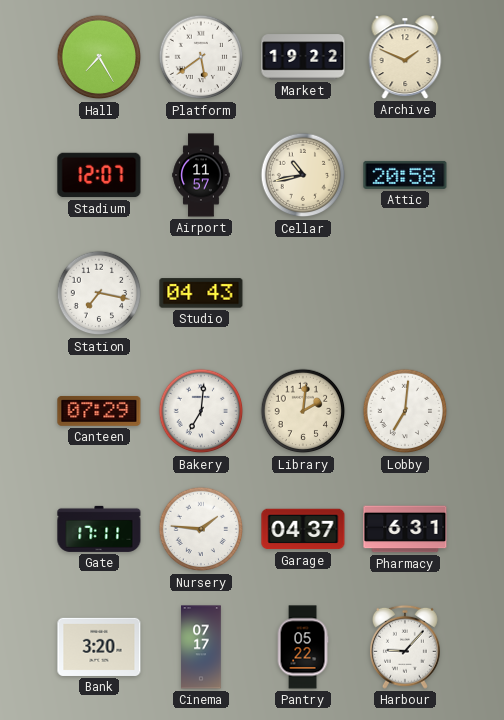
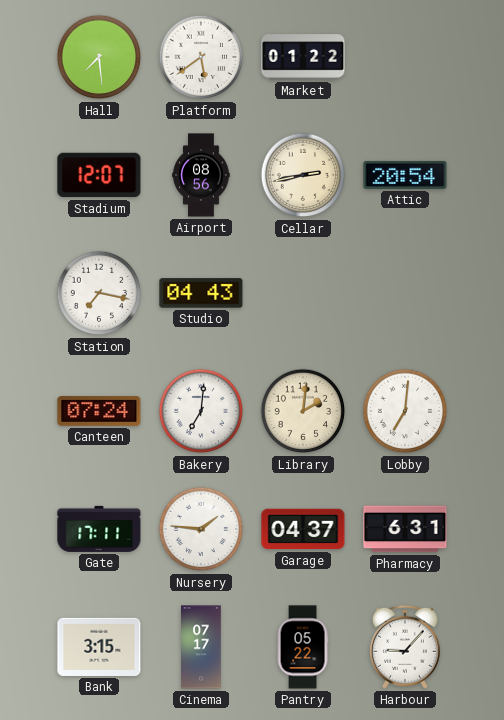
Hall: 7:25 -> 7:29 (99, 57)
Market: 19:22 -> 01:22 (303, 57)
Archive: 1:49 -> none (405, 57)
Airport: 11:57 -> 08:56 (201, 175)
Cellar: 10:43 -> 2:43 (303, 175)
Attic: 20:58 -> 20:54 (405, 175)
Canteen: 07:29 -> 07:24 (99, 411)
Bank: 3:20 -> 3:15 (99, 647)
